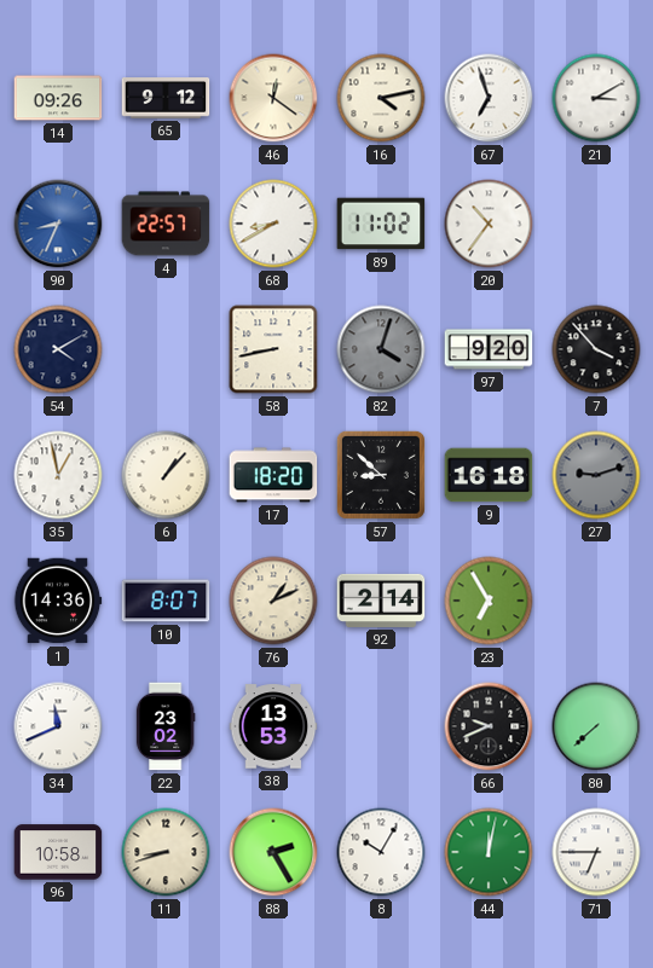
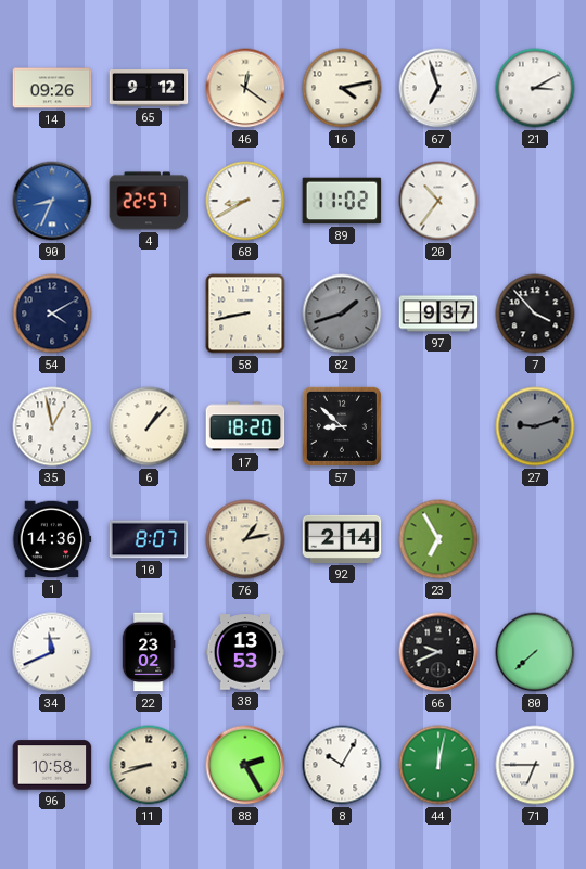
82: 4:03 -> 1:42 (342, 314)
97: 9:20 -> 9:37 (438, 314)
9: 16:18 -> none (489, 475)
76: 1:11 -> 1:13 (245, 539)
